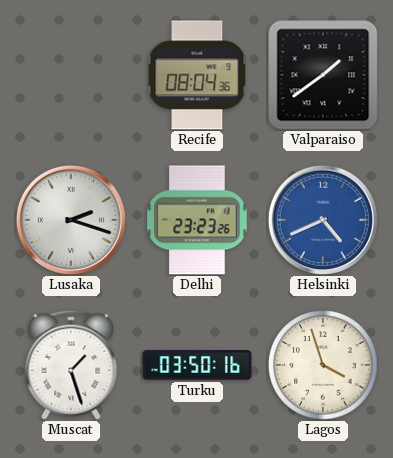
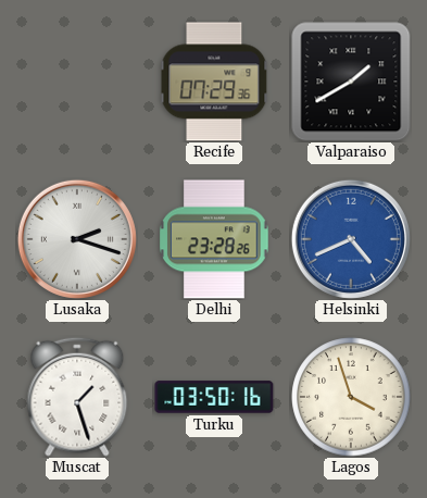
Recife: 08:04 -> 07:29 (214, 82)
Valparaiso: 1:39 -> 1:40 (351, 82)
Delhi: 23:23 -> 23:28 (214, 239)
